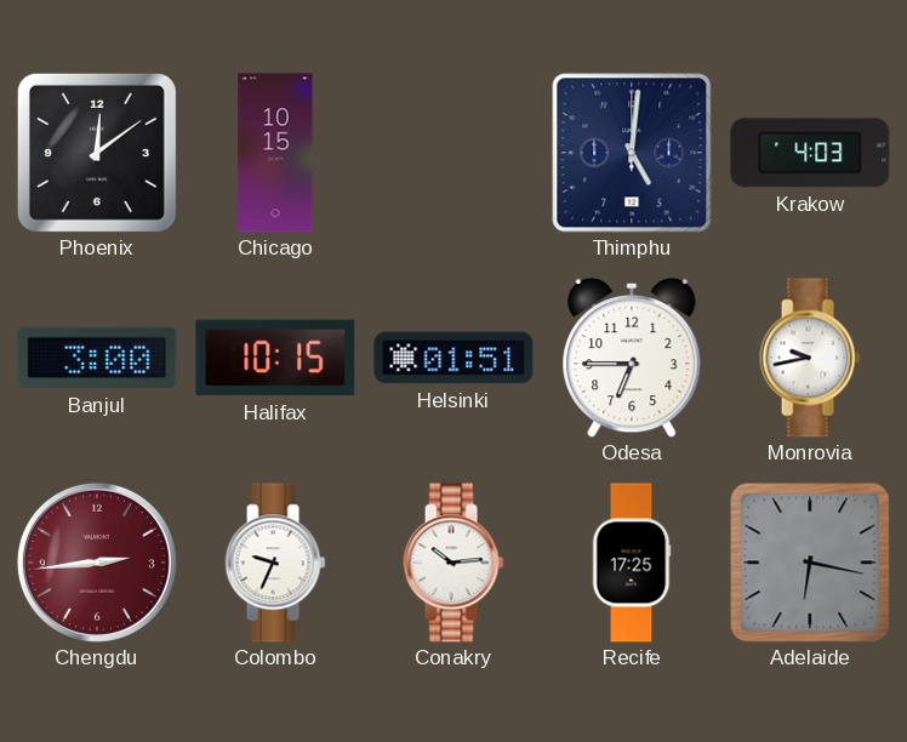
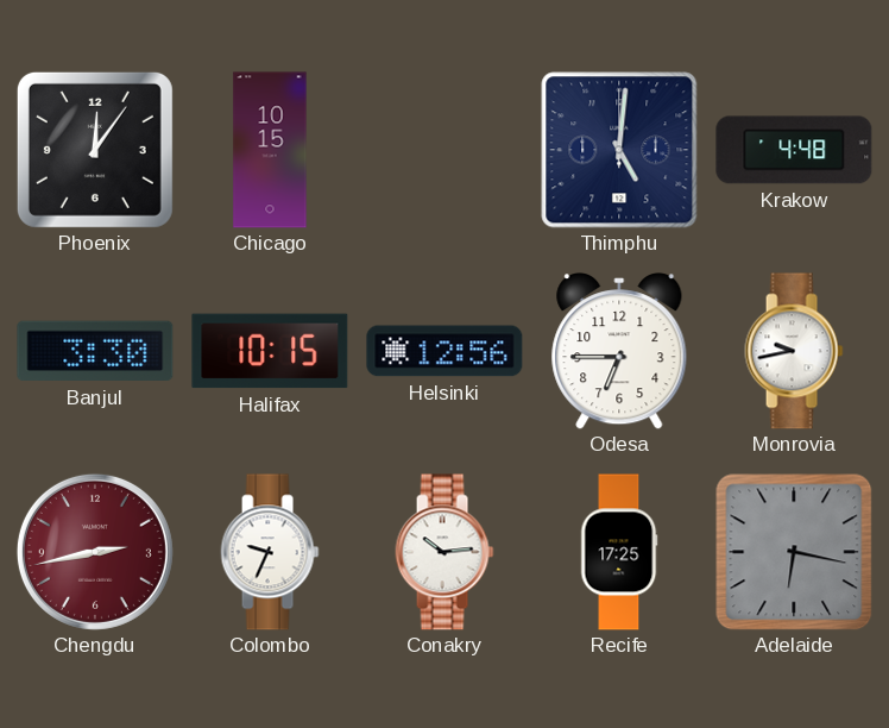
Phoenix: 12:09 -> 12:06 (95, 150)
Krakow: 4:03 -> 4:48 (794, 150)
Banjul: 3:00 -> 3:30 (95, 351)
Helsinki: 01:51 -> 12:56 (444, 351)
Chengdu: 2:44 -> 2:43 (95, 552)
